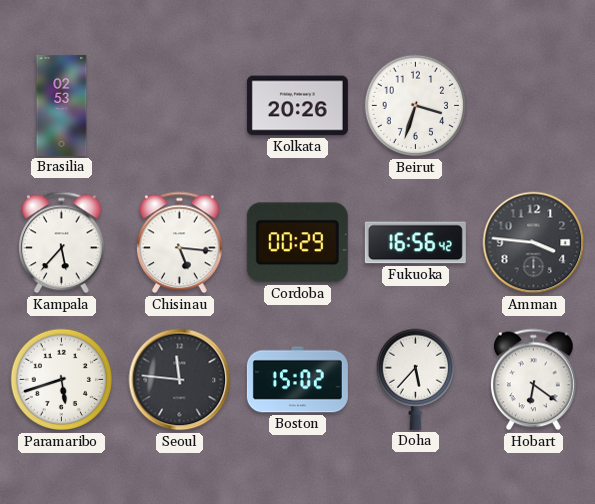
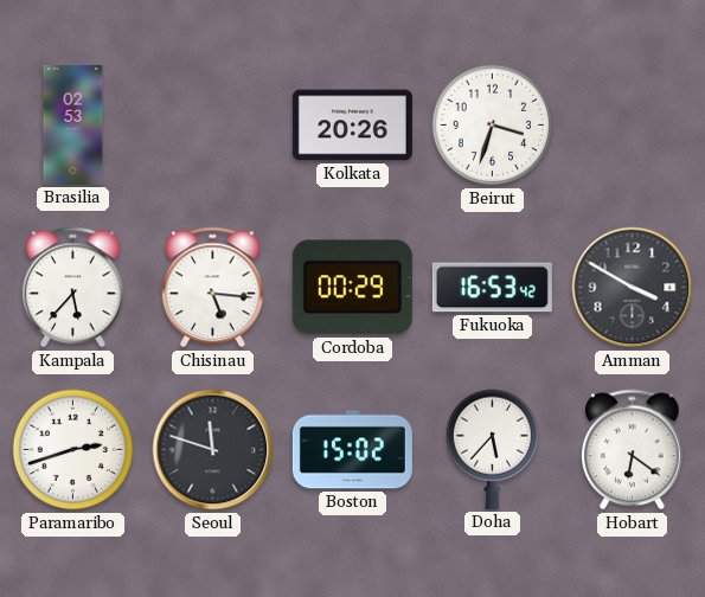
Fukuoka: 16:56 -> 16:53 (492, 288)
Amman: 3:46 -> 3:50 (633, 288)
Paramaribo: 5:42 -> 2:42 (73, 450)
Seoul: 11:46 -> 11:48 (213, 450)
